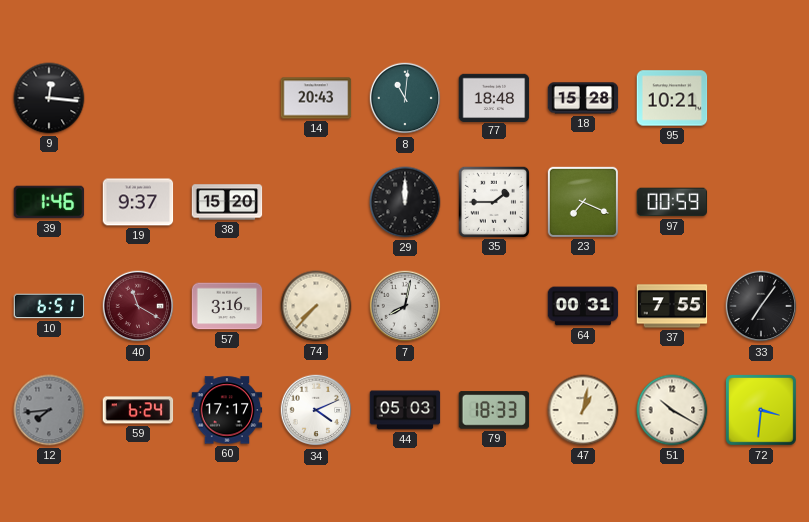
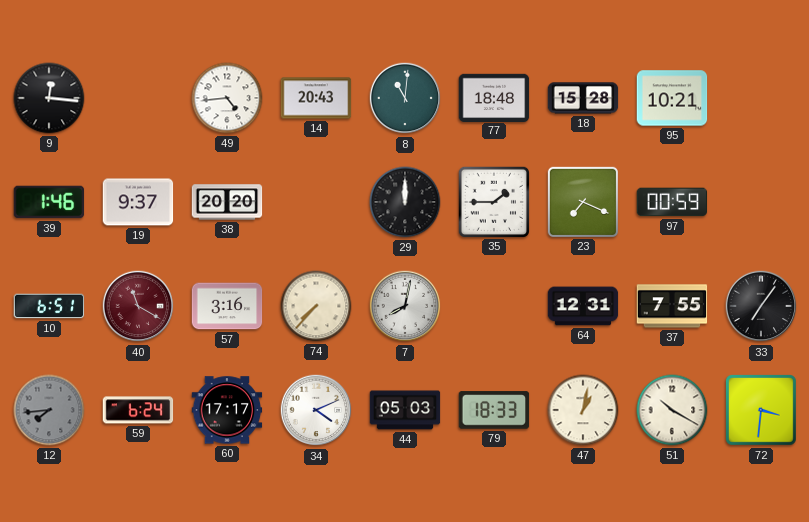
49: none -> 4:44 (227, 98)
38: 15:20 -> 20:20 (227, 202)
64: 00:31 -> 12:31 (583, 306)
